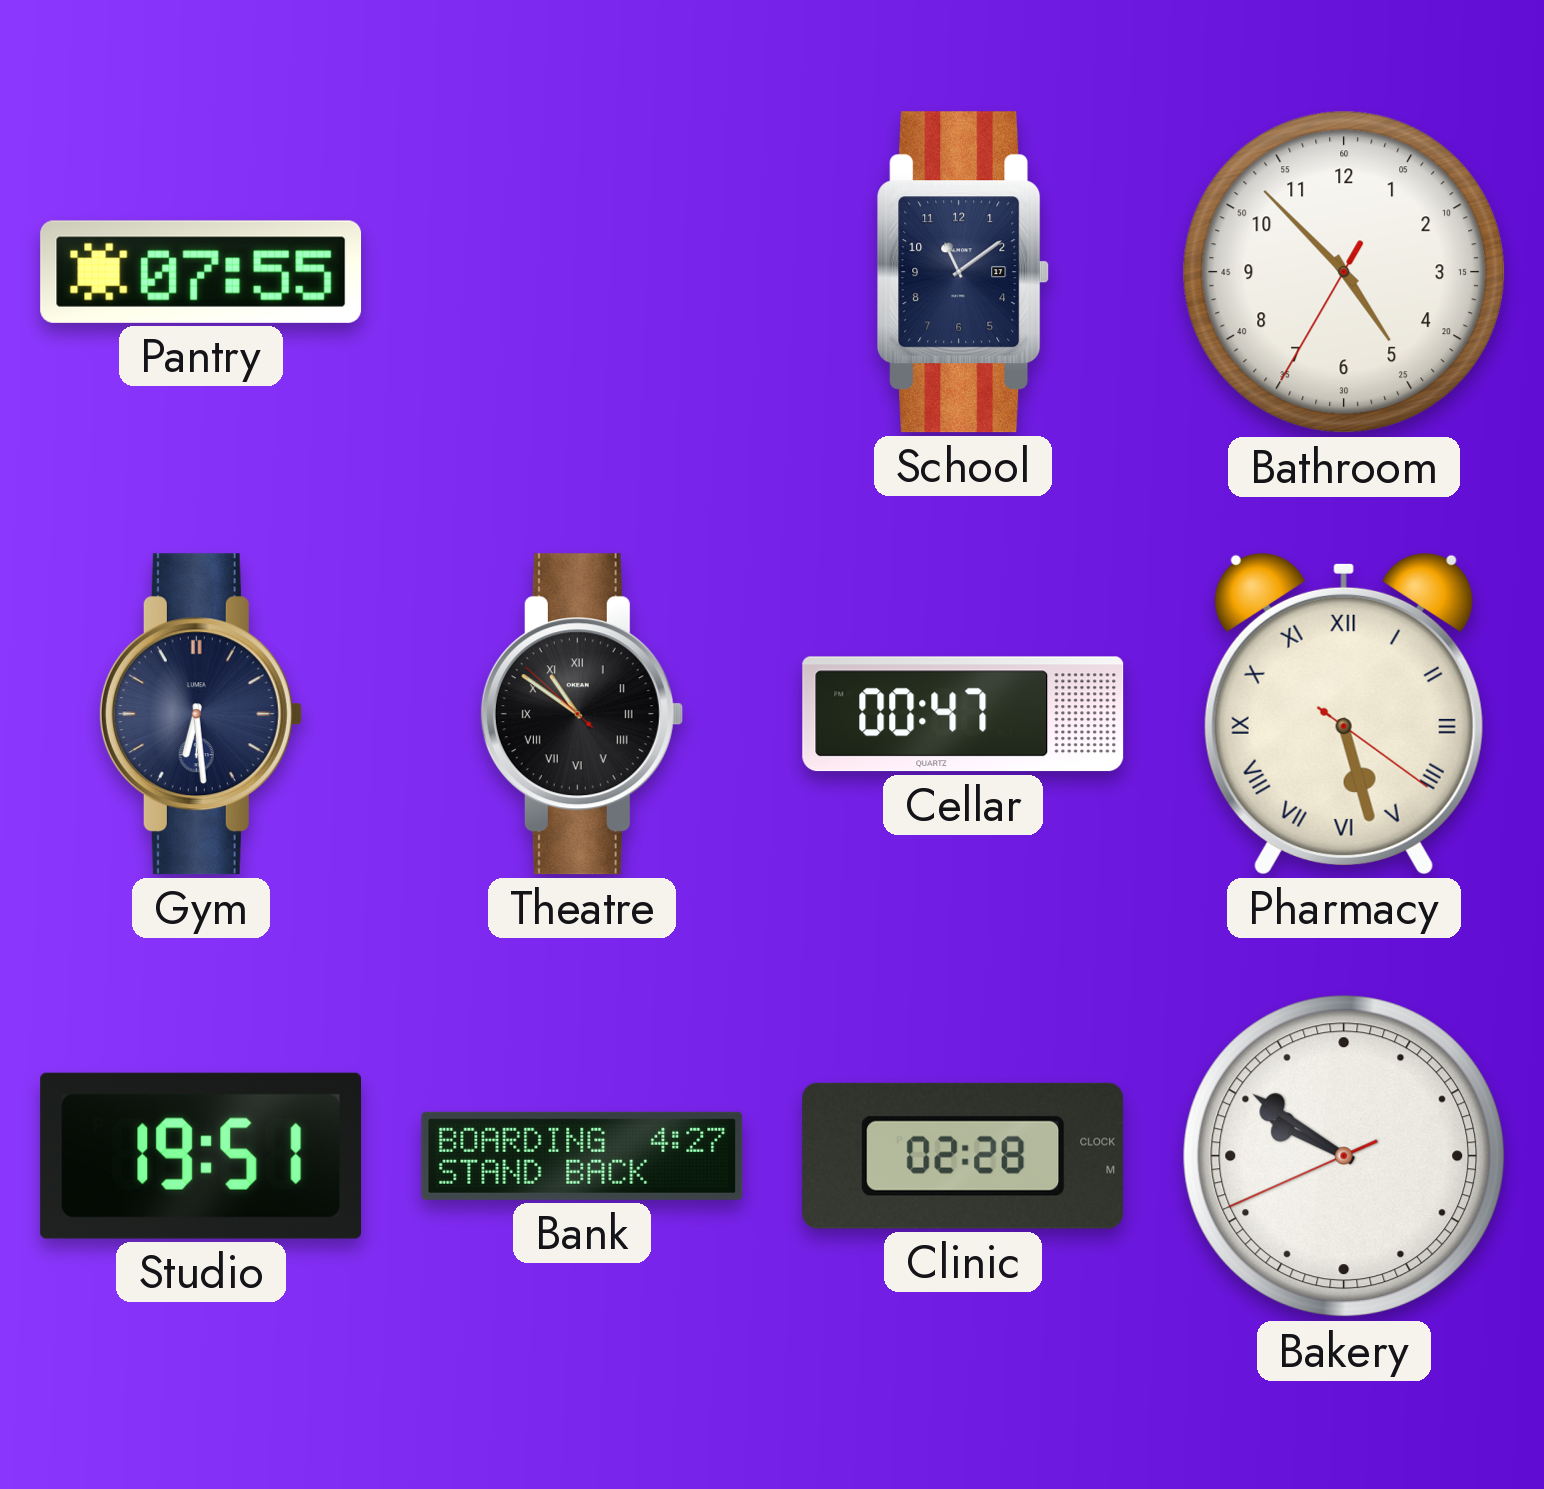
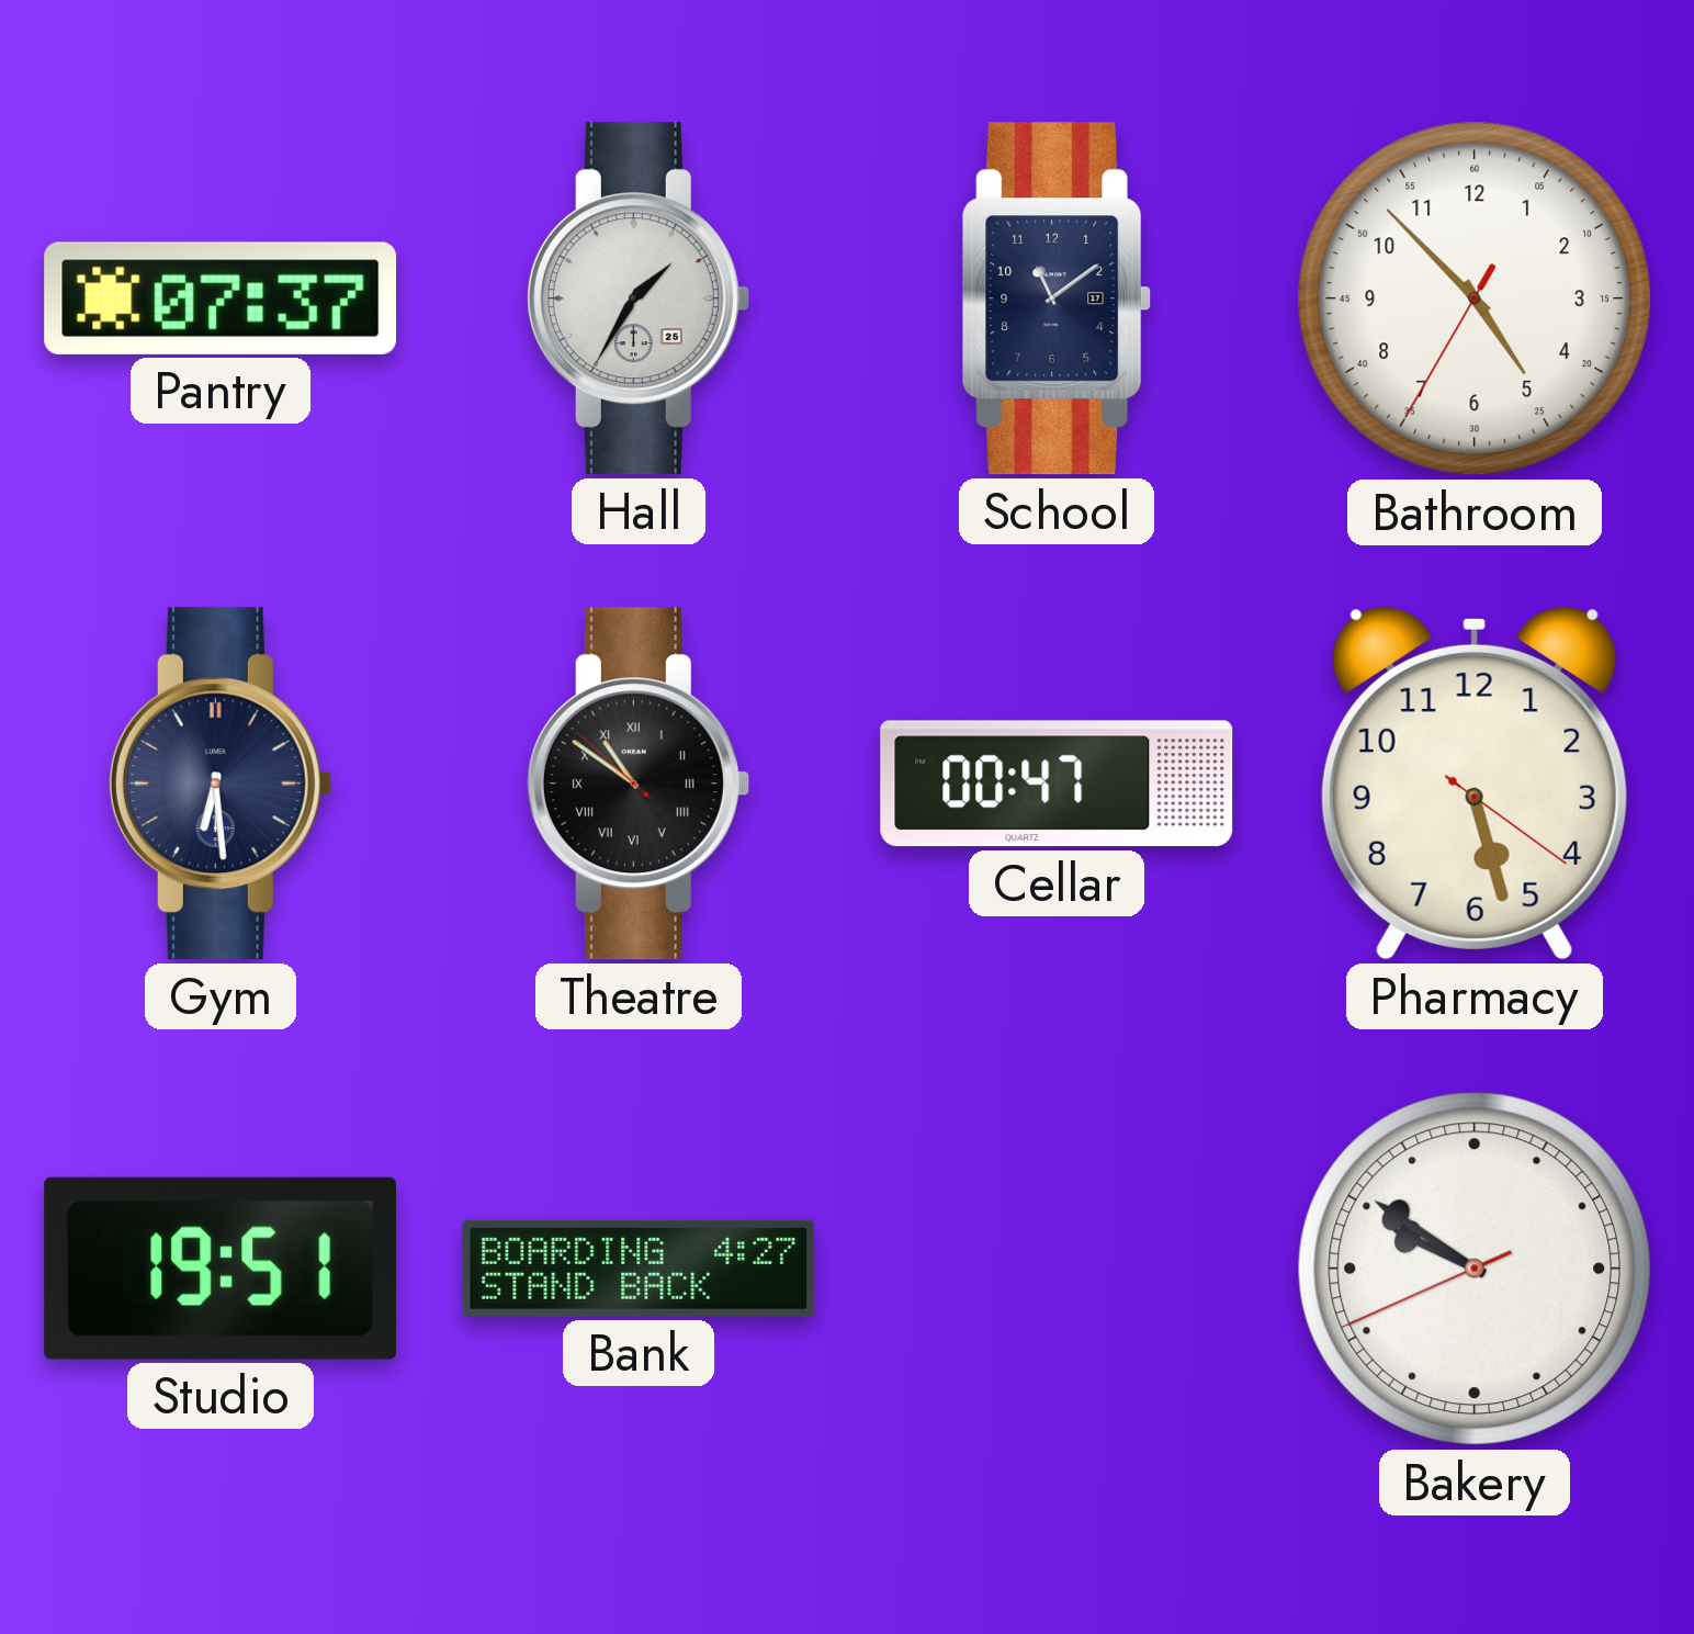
Pantry: 07:55 -> 07:37 (221, 298)
Hall: none -> 1:35 (637, 298)
Pharmacy numerals: Roman -> Arabic (1475, 784)
Clinic: 02:28 -> none (962, 1156)
